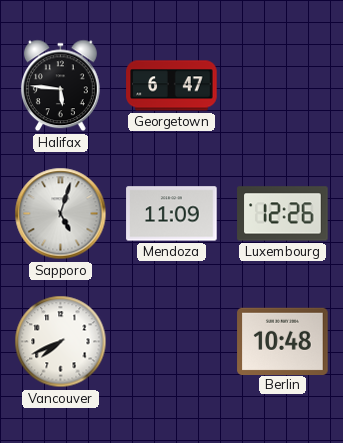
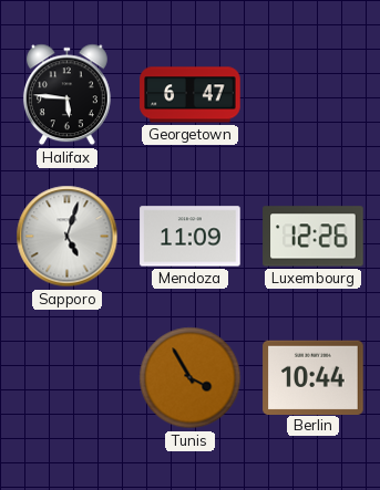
Vancouver: 7:41 -> none (61, 342)
Tunis: none -> 3:55 (191, 378)
Berlin: 10:48 -> 10:44 (314, 377)
